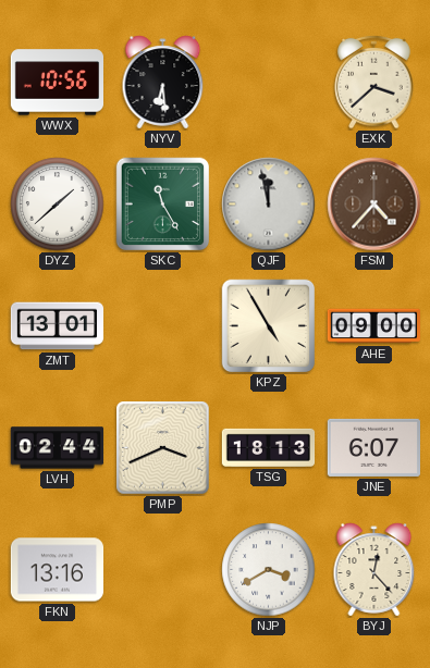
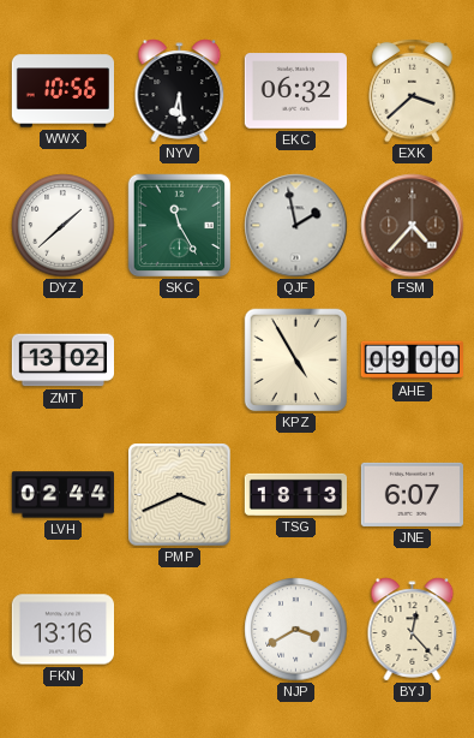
EKC: none -> 06:32 (295, 91)
QJF: 11:58 -> 1:58 (296, 226)
ZMT: 13:01 -> 13:02 (62, 361)
